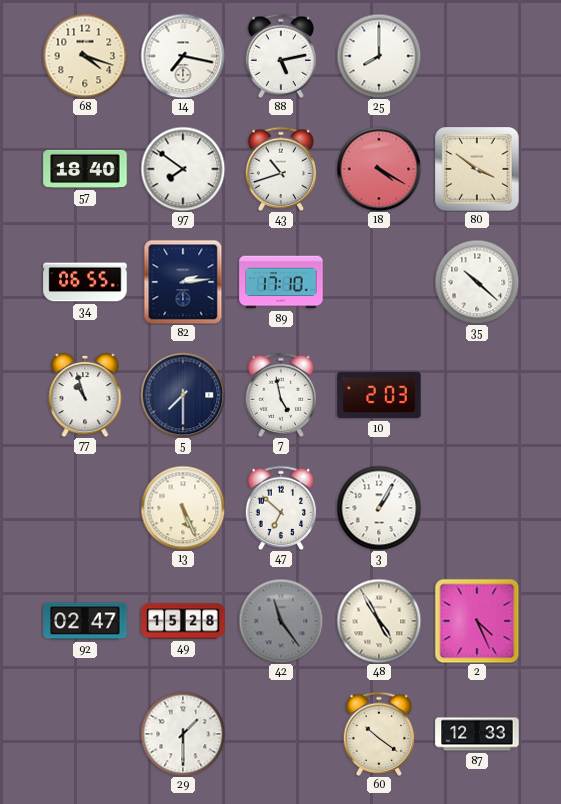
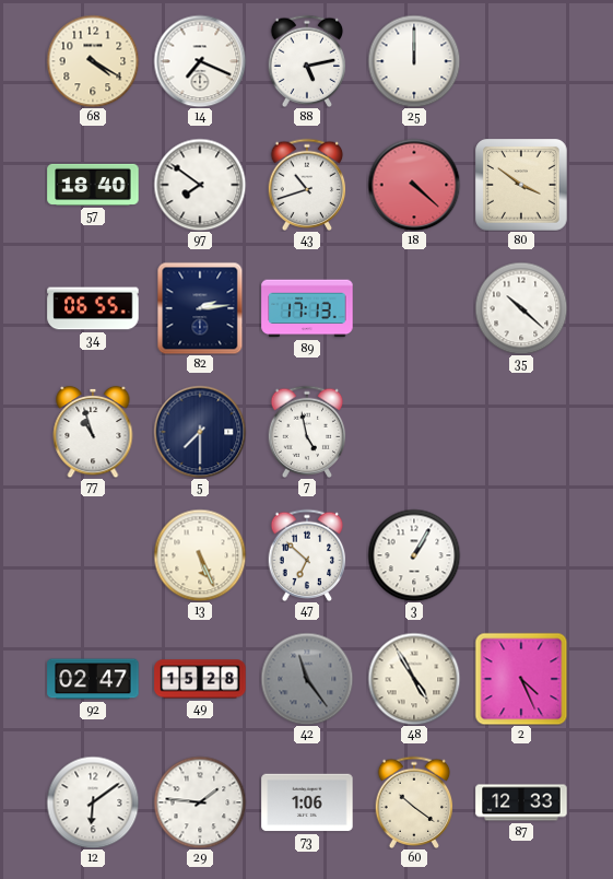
68: 4:18 -> 4:20 (93, 61)
14: 7:17 -> 7:19 (200, 61)
25: 8:00 -> 12:00 (414, 61)
18: 4:20 -> 4:22 (414, 185)
89: 17:10 -> 17:13 (307, 308)
10: 2:03 -> none (379, 395)
12: none -> 6:09 (93, 802)
29: 1:30 -> 1:46 (200, 802)
73: none -> 1:06 (307, 802)
